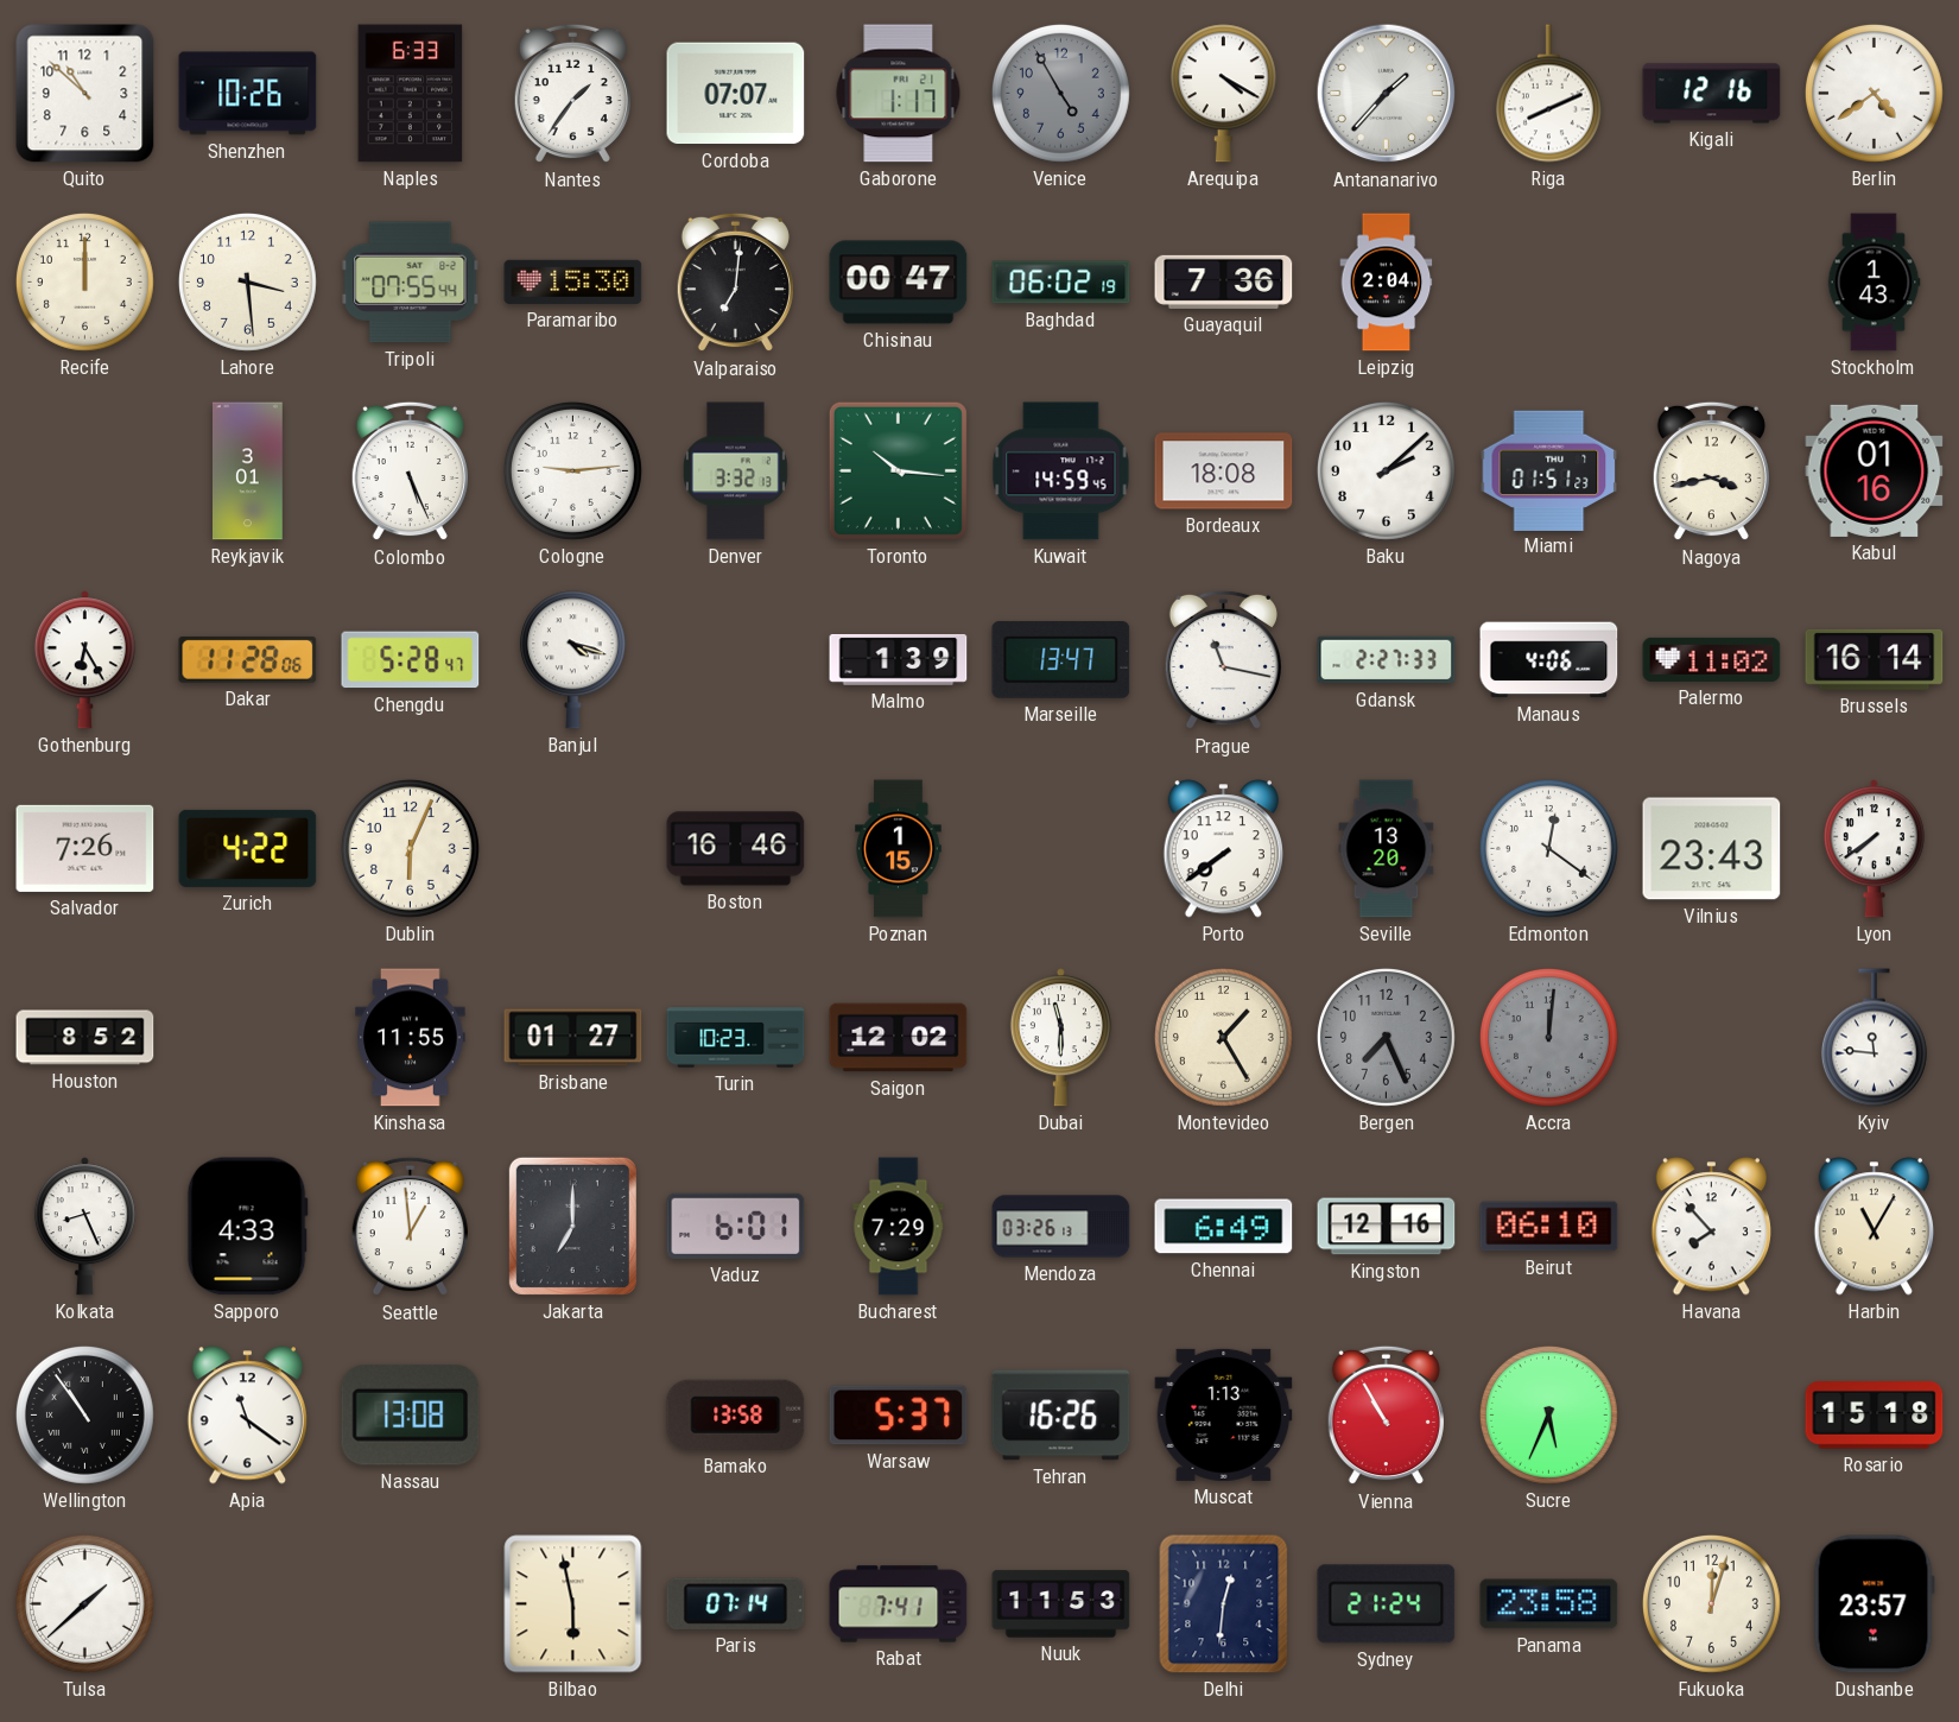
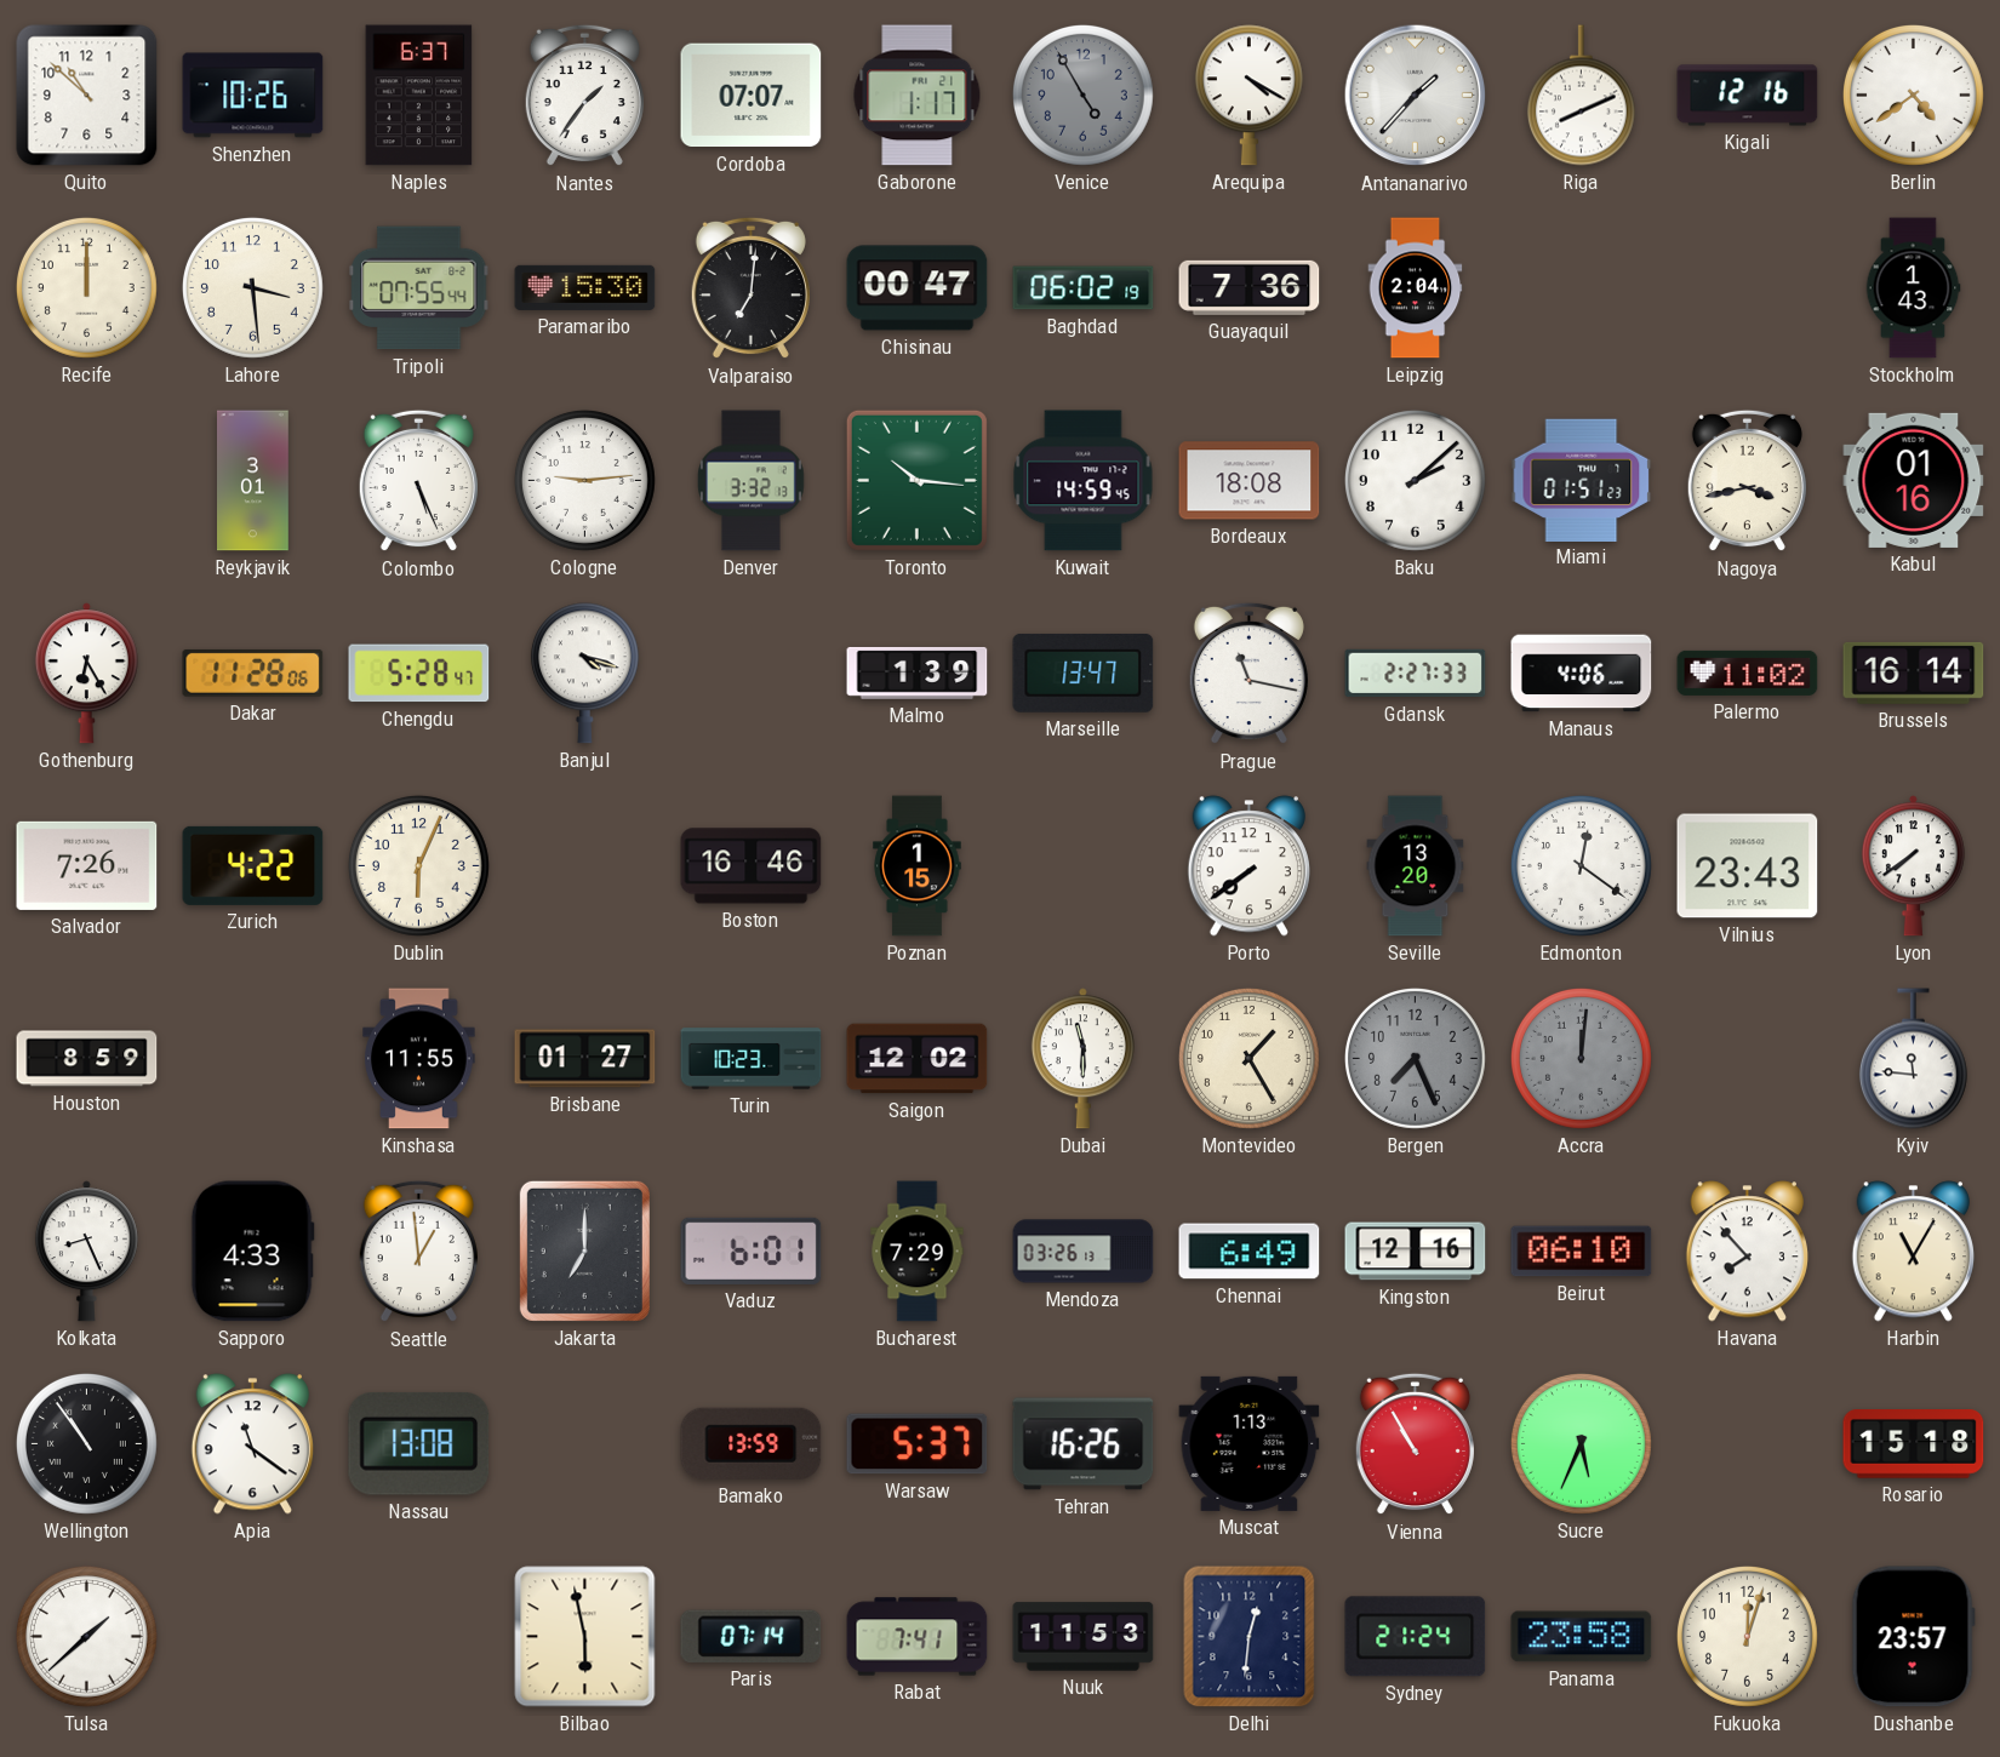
Naples: 6:33 -> 6:37 (419, 96)
Houston: 8:52 -> 8:59 (87, 1059)
Bamako: 13:58 -> 13:59 (752, 1443)
